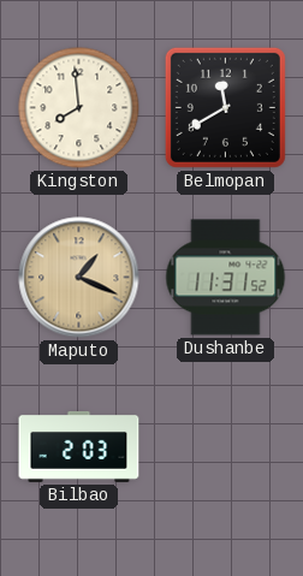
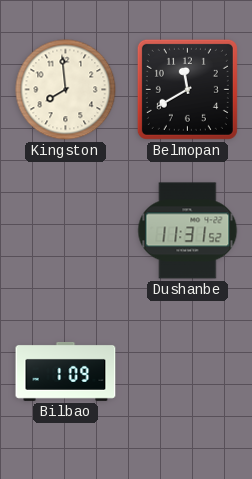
Maputo: 1:19 -> none (79, 278)
Bilbao: 2:03 -> 1:09 (66, 371)
